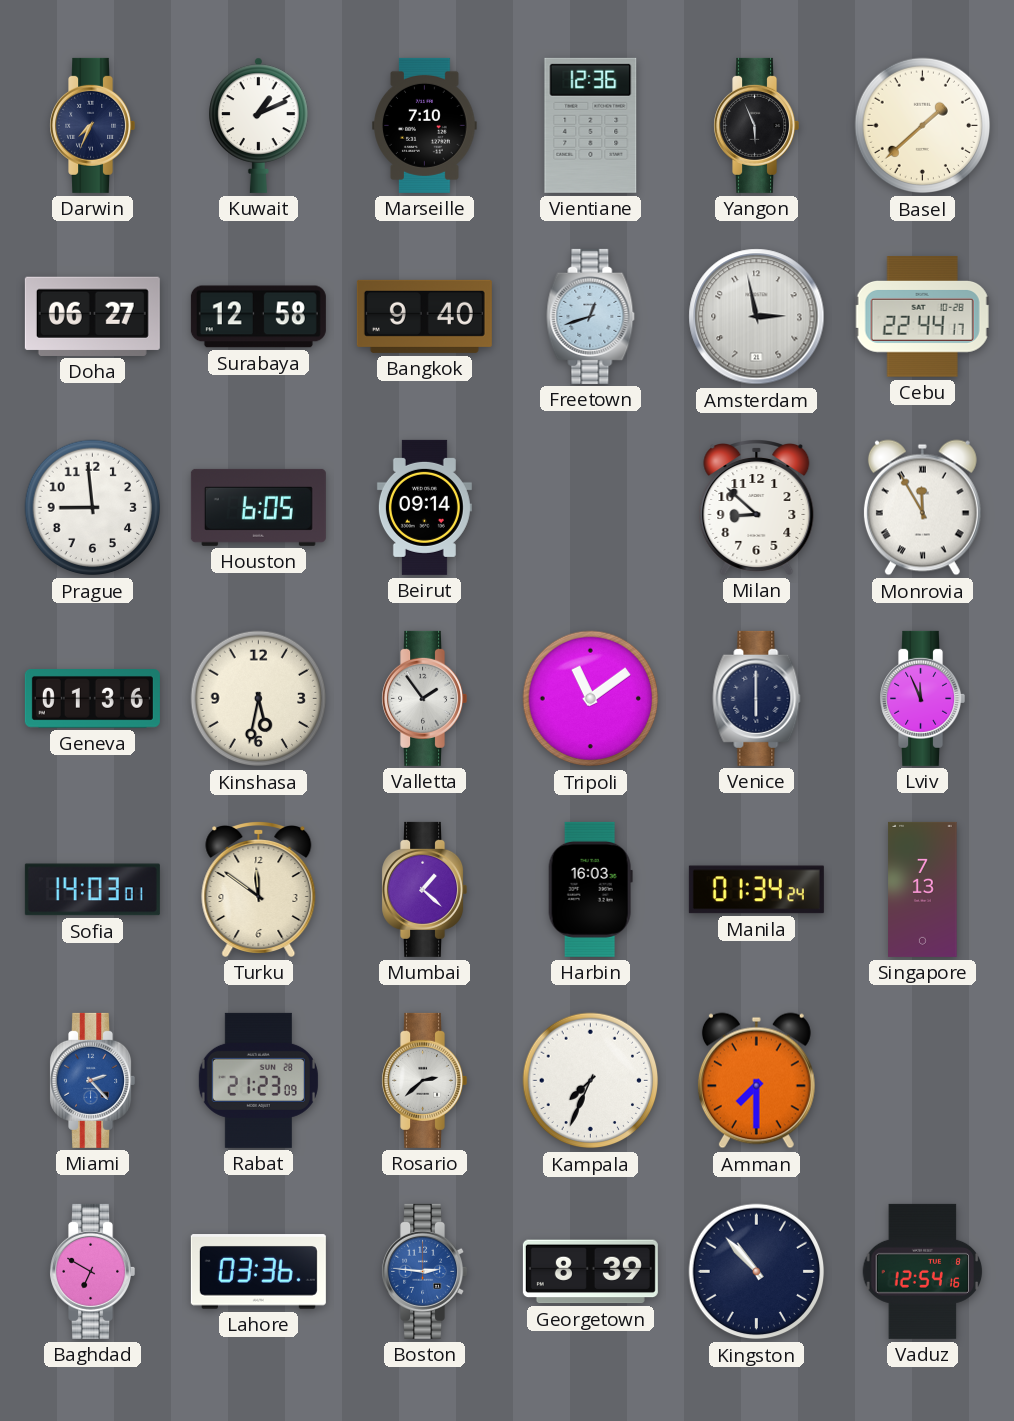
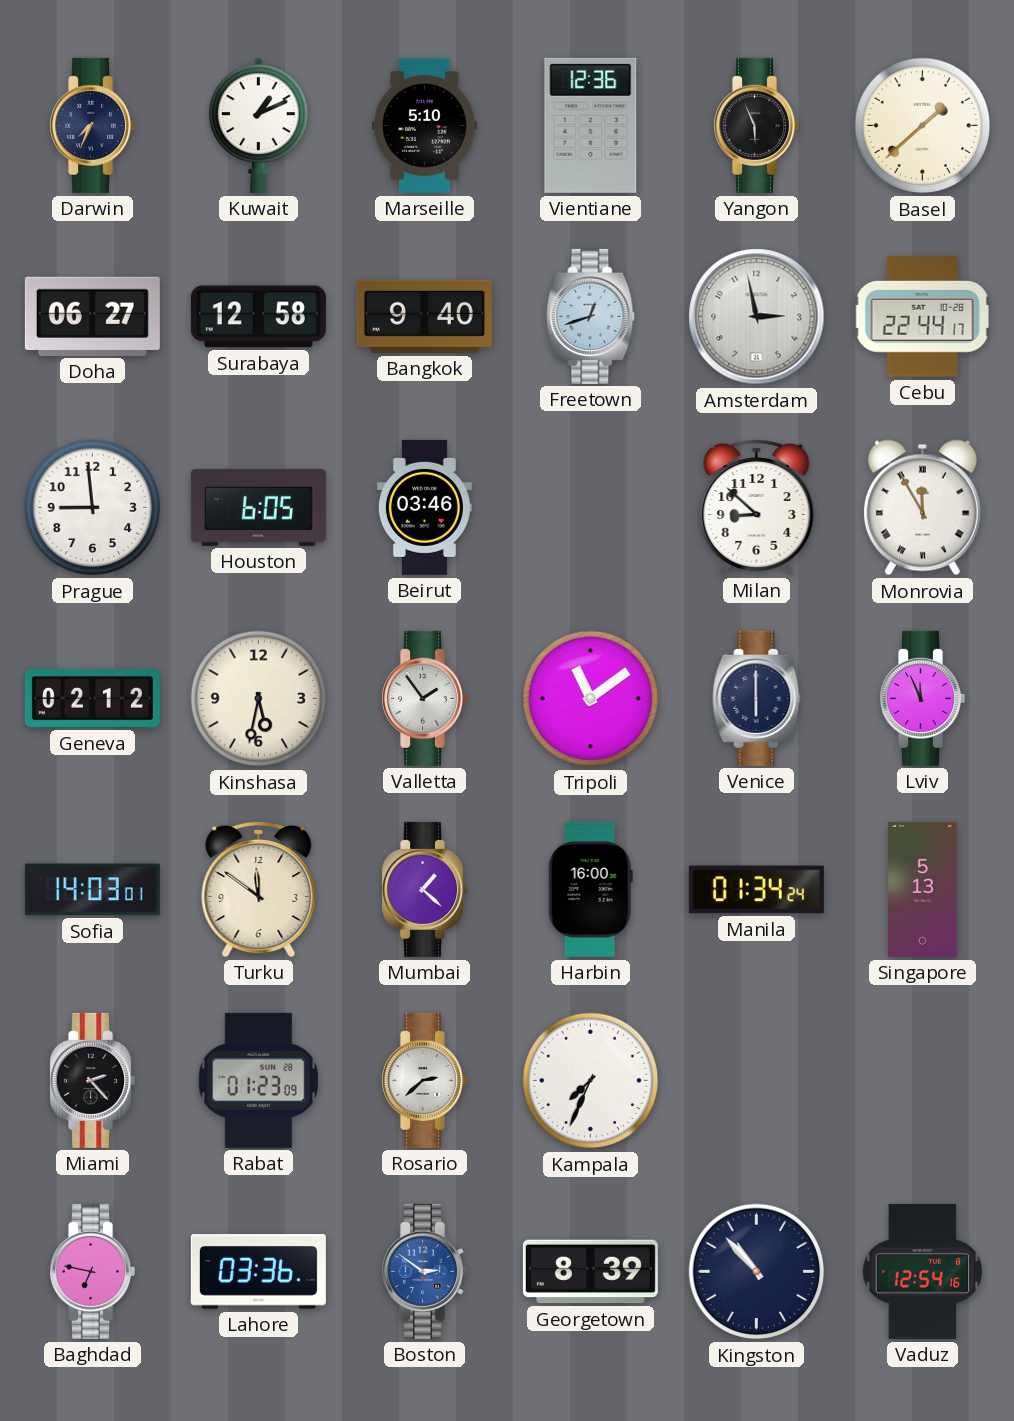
Marseille: 7:10 -> 5:10 (425, 125)
Beirut: 09:14 -> 03:46 (424, 507)
Geneva: 01:36 -> 02:12 (92, 699)
Harbin: 16:03 -> 16:00 (590, 889)
Singapore: 7:13 -> 5:13 (923, 889)
Miami dial: blue -> black (92, 1080)
Rabat: 21:23 -> 01:23 (258, 1080)
Amman: 7:30 -> none (756, 1081)
Baghdad: 6:50 -> 6:47 (92, 1271)
Boston: 2:46 -> 2:51 (424, 1271)
